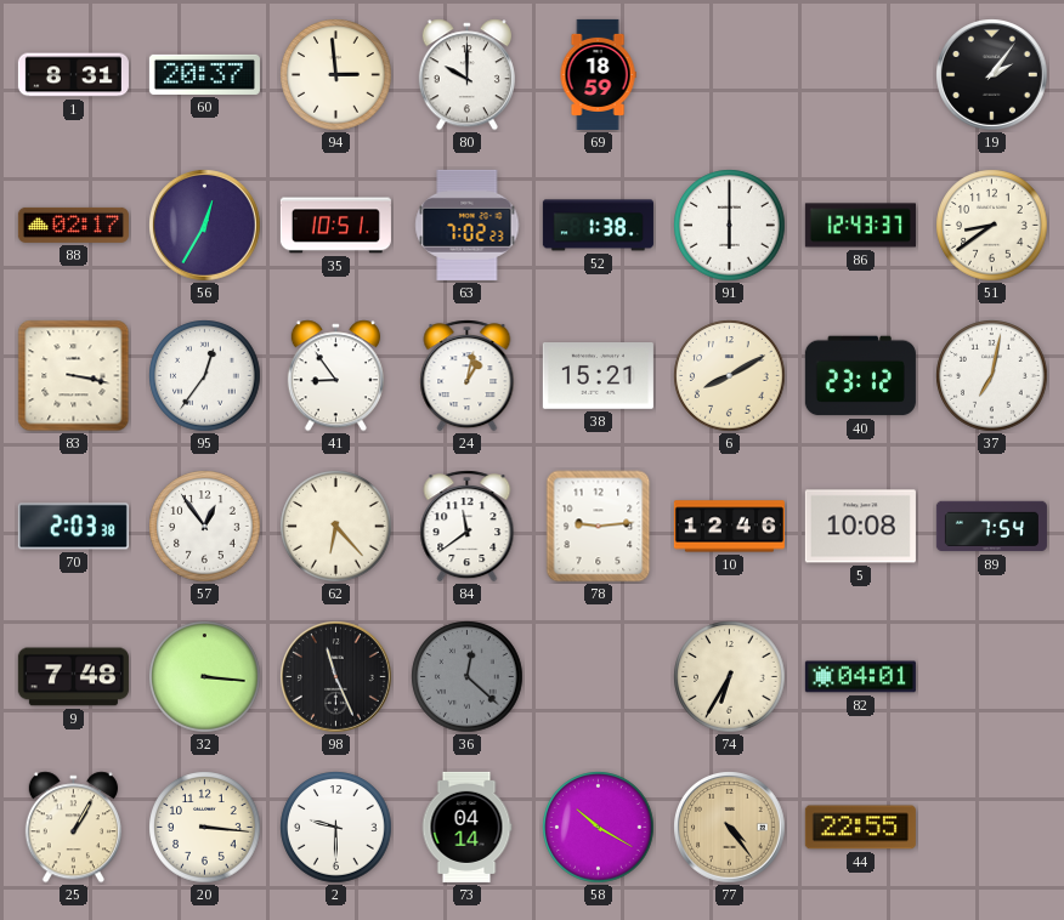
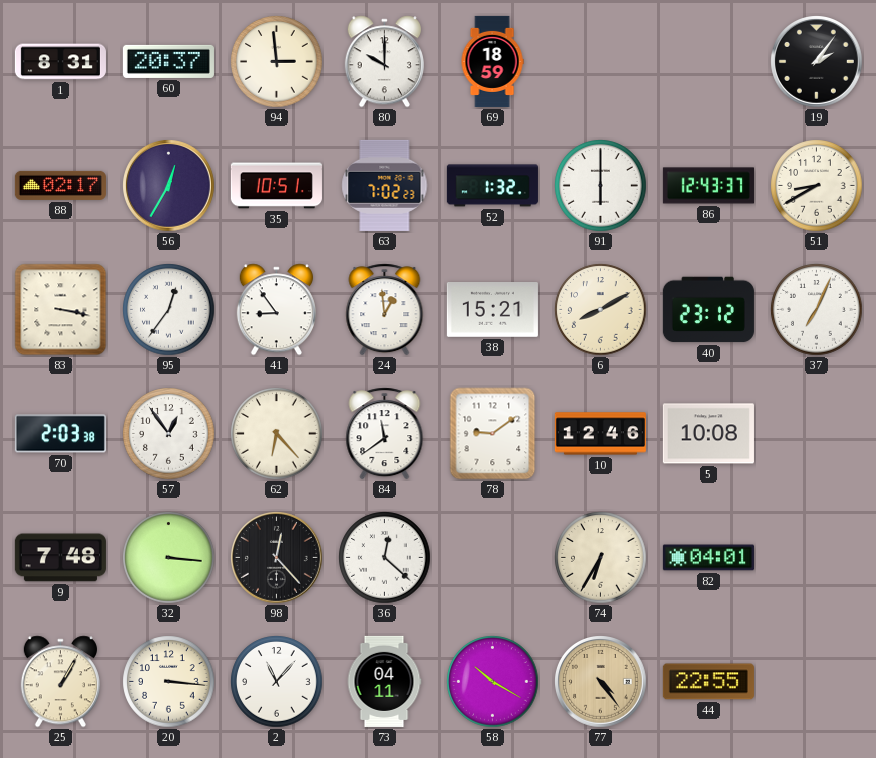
52: 1:38 -> 1:32 (492, 186)
51: 8:39 -> 8:40 (817, 186)
24: 1:02 -> 12:59 (385, 310)
37: 7:02 -> 7:04 (817, 310)
78: 9:14 -> 9:09 (493, 434)
89: 7:54 -> none (991, 527)
98: 11:26 -> 12:23 (277, 558)
36 dial: grey -> white (385, 558)
2: 9:30 -> 11:07 (277, 682)
73: 04:14 -> 04:11 (384, 681)
